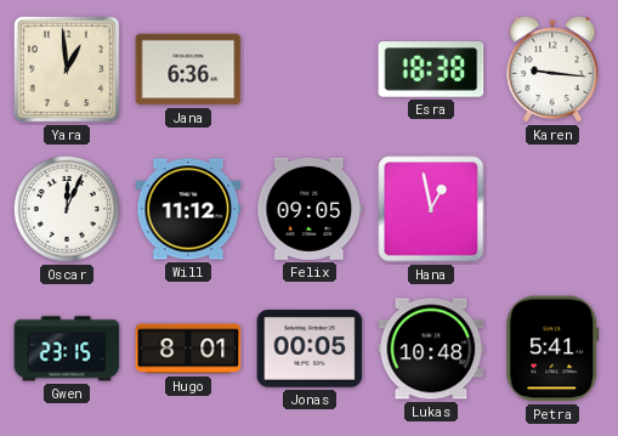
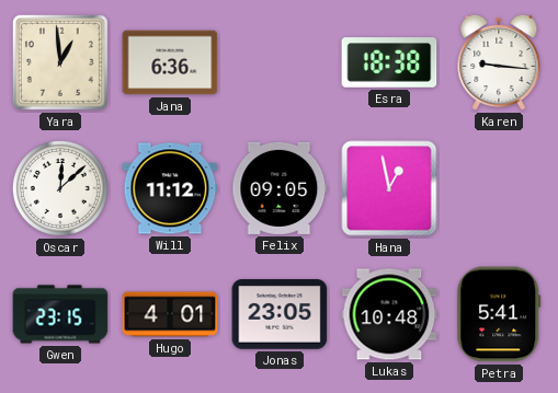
Oscar: 12:04 -> 12:08 (60, 188)
Hugo: 8:01 -> 4:01 (170, 314)
Jonas: 00:05 -> 23:05 (280, 314)
